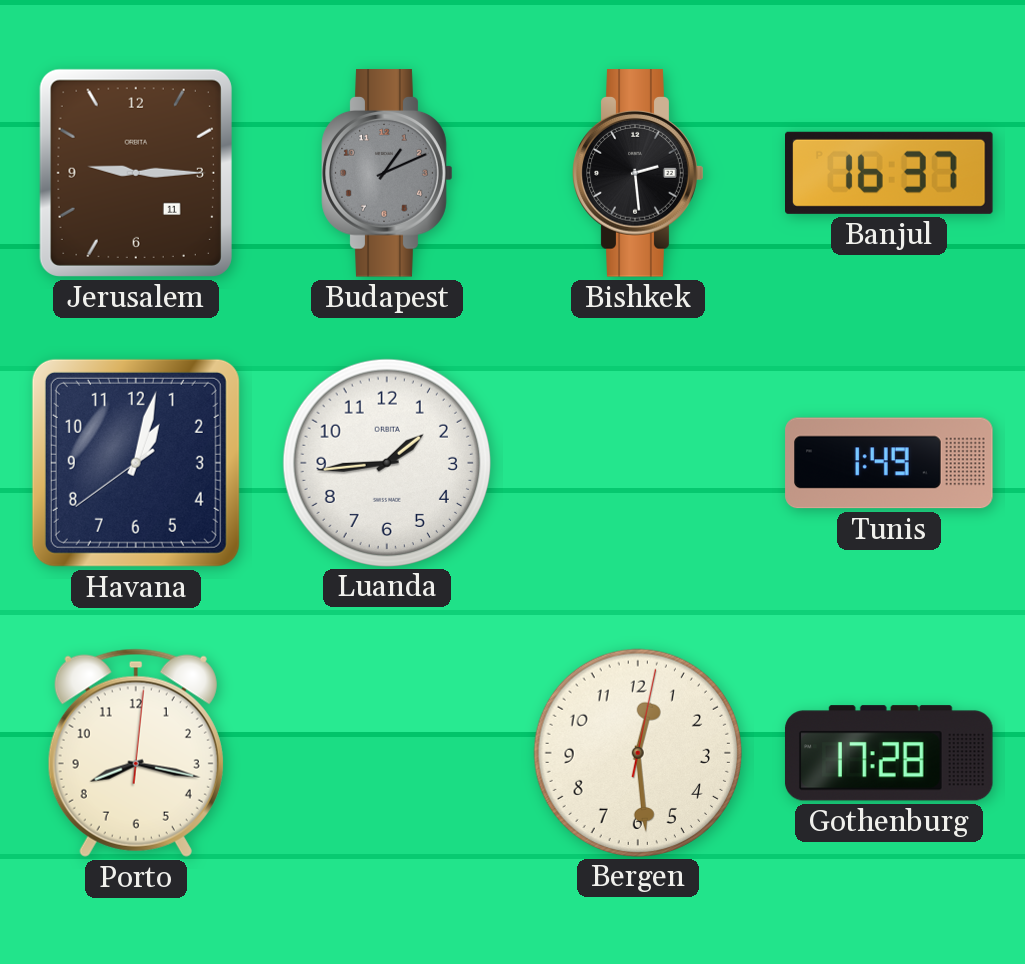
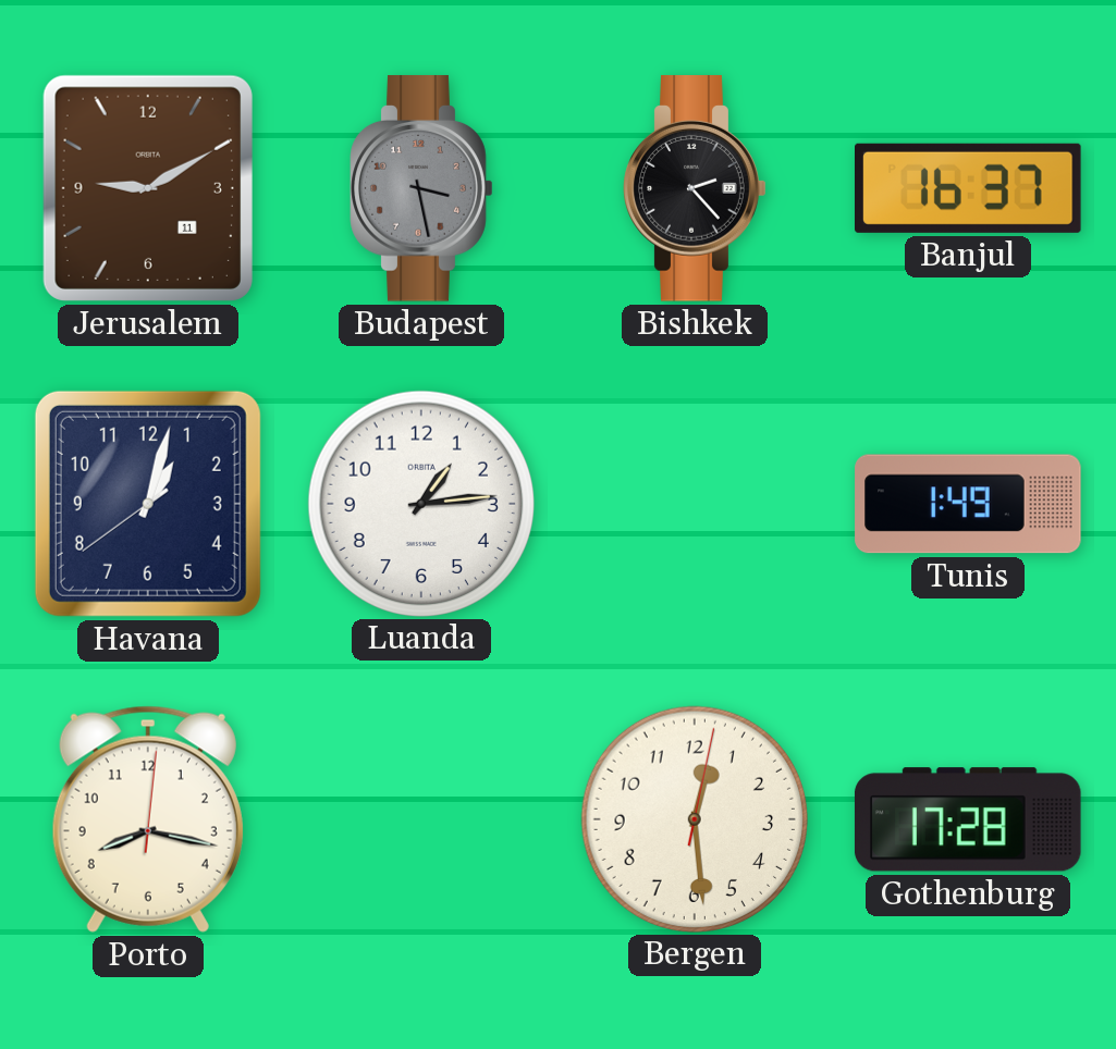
Jerusalem: 9:15 -> 9:10 (148, 188)
Budapest: 1:11 -> 3:28 (421, 188)
Bishkek: 2:29 -> 2:23 (695, 188)
Luanda: 1:44 -> 1:14 (420, 503)
